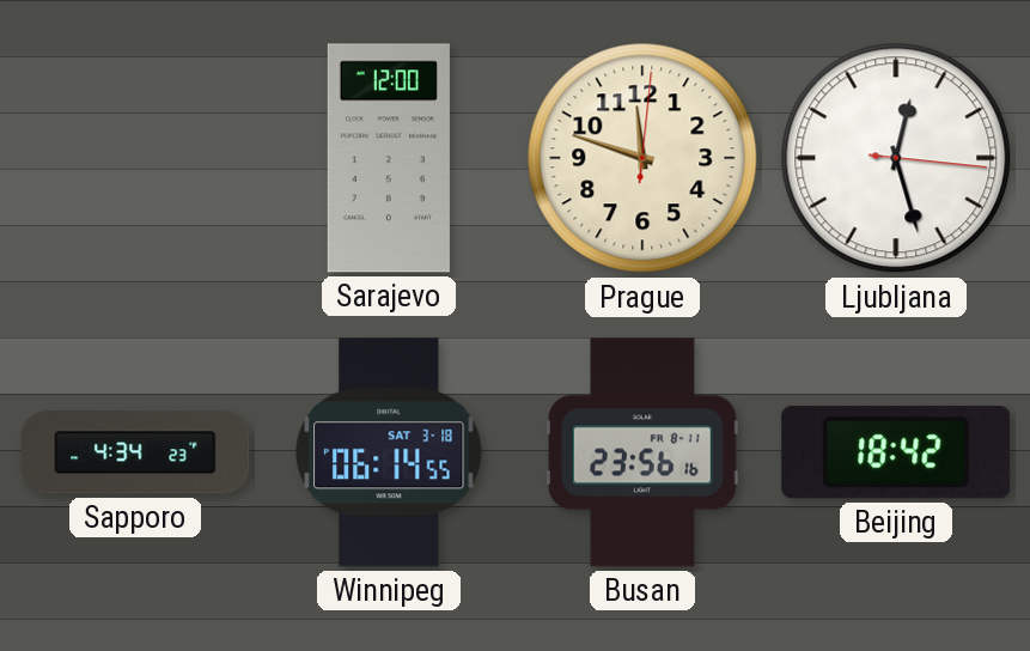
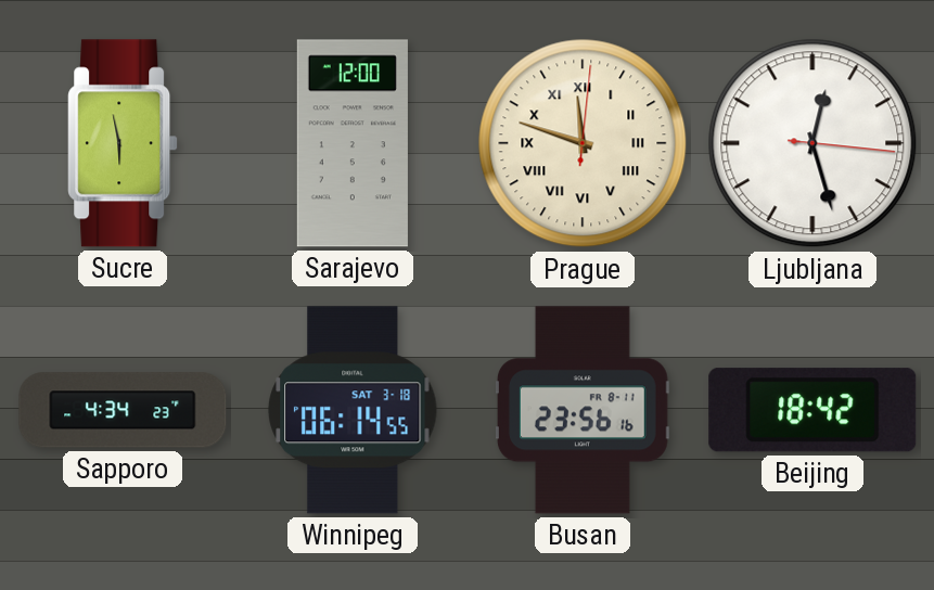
Sucre: none -> 5:58 (123, 143)
Prague numerals: Arabic -> Roman (583, 143)
